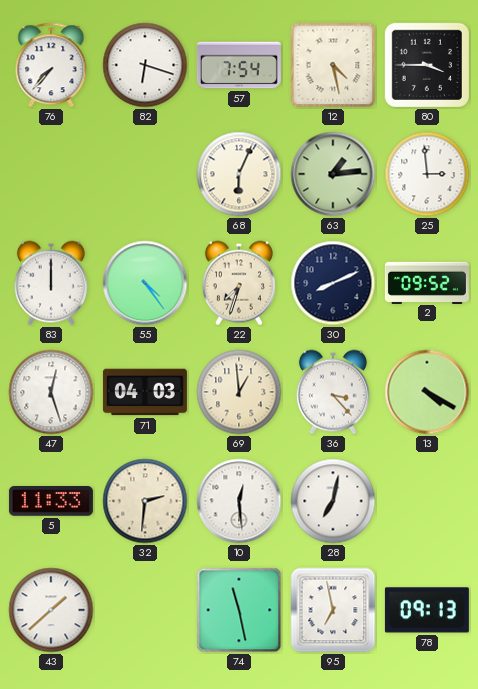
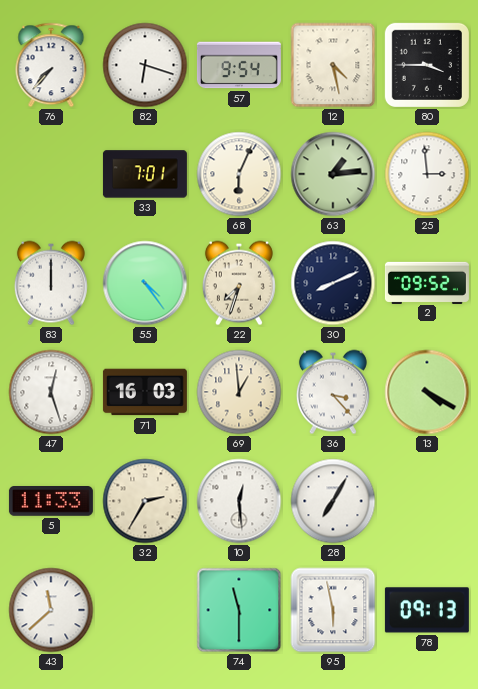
57: 7:54 -> 9:54 (239, 65)
33: none -> 7:01 (145, 174)
71: 04:03 -> 16:03 (145, 392)
32: 2:31 -> 2:35 (145, 501)
28: 7:02 -> 7:05 (333, 501)
43: 1:38 -> 11:38 (51, 610)
74: 11:28 -> 11:30 (239, 610)
95: 6:58 -> 5:58 (333, 610)
